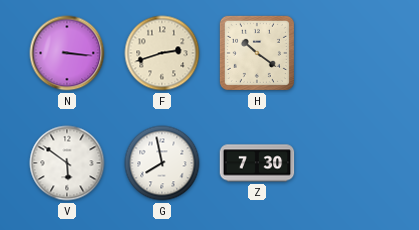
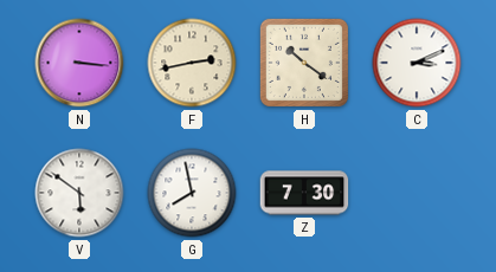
F: 2:42 -> 2:43 (192, 63)
C: none -> 3:11 (417, 63)
